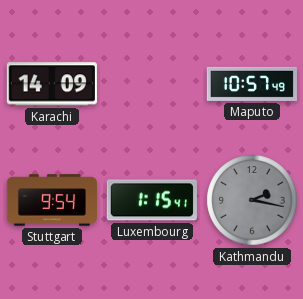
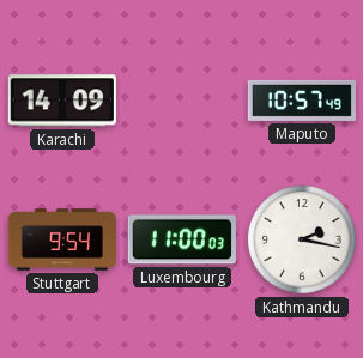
Luxembourg: 1:15 -> 11:00 (182, 239)
Kathmandu dial: grey -> white (302, 239)
